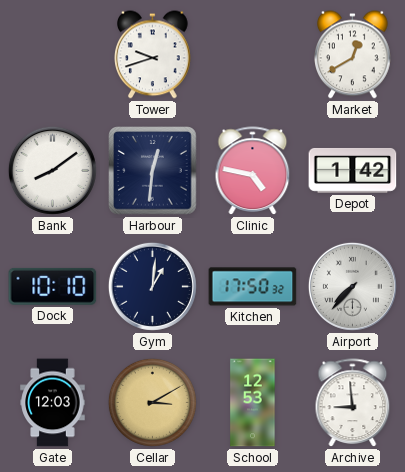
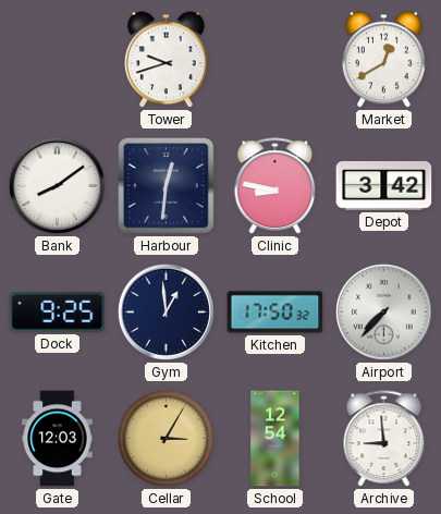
Clinic: 4:47 -> 8:47 (275, 186)
Depot: 1:42 -> 3:42 (384, 185)
Dock: 10:10 -> 9:25 (58, 311)
Gym: 1:01 -> 12:59 (166, 311)
Cellar: 3:10 -> 3:05 (166, 438)
School: 12:53 -> 12:54 (275, 439)
